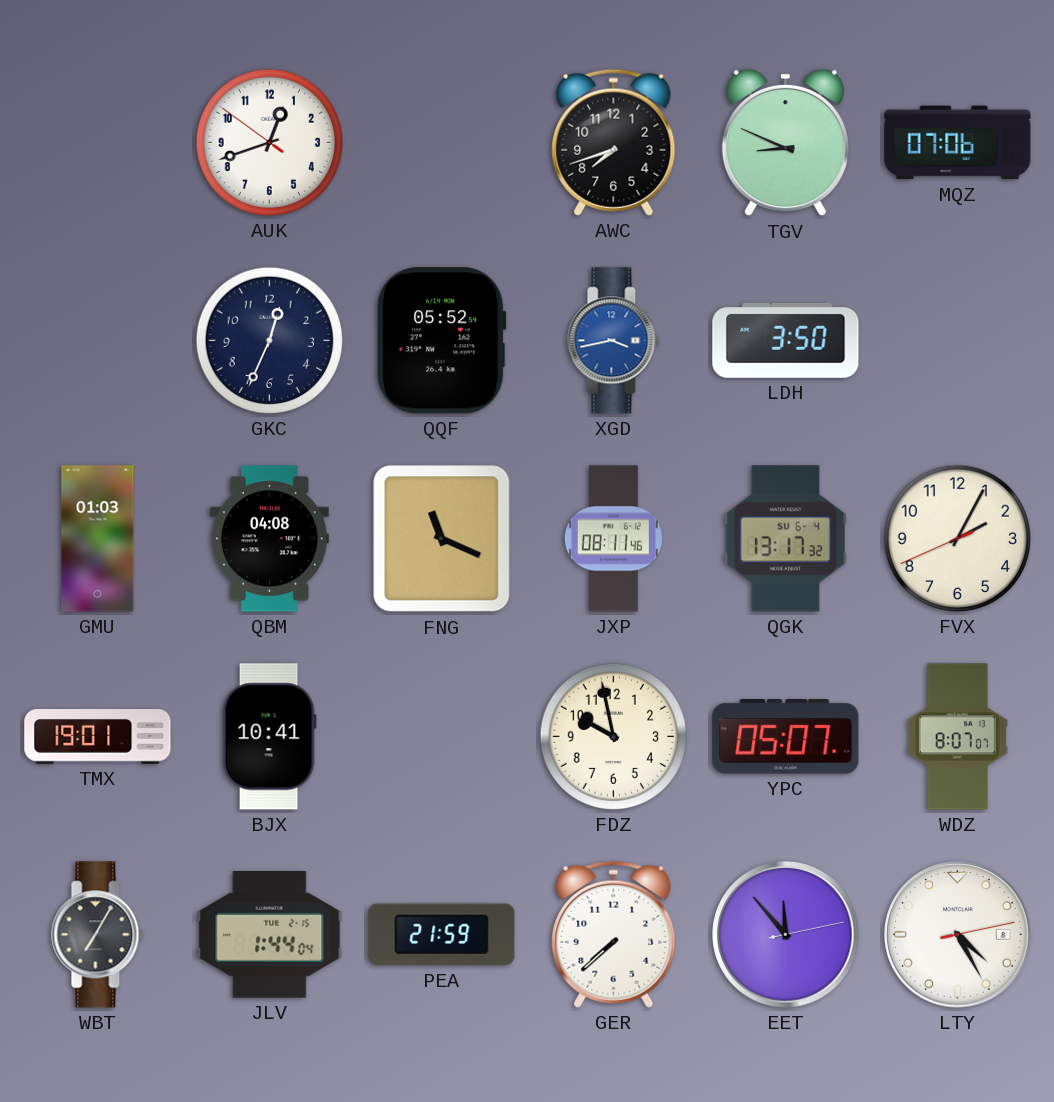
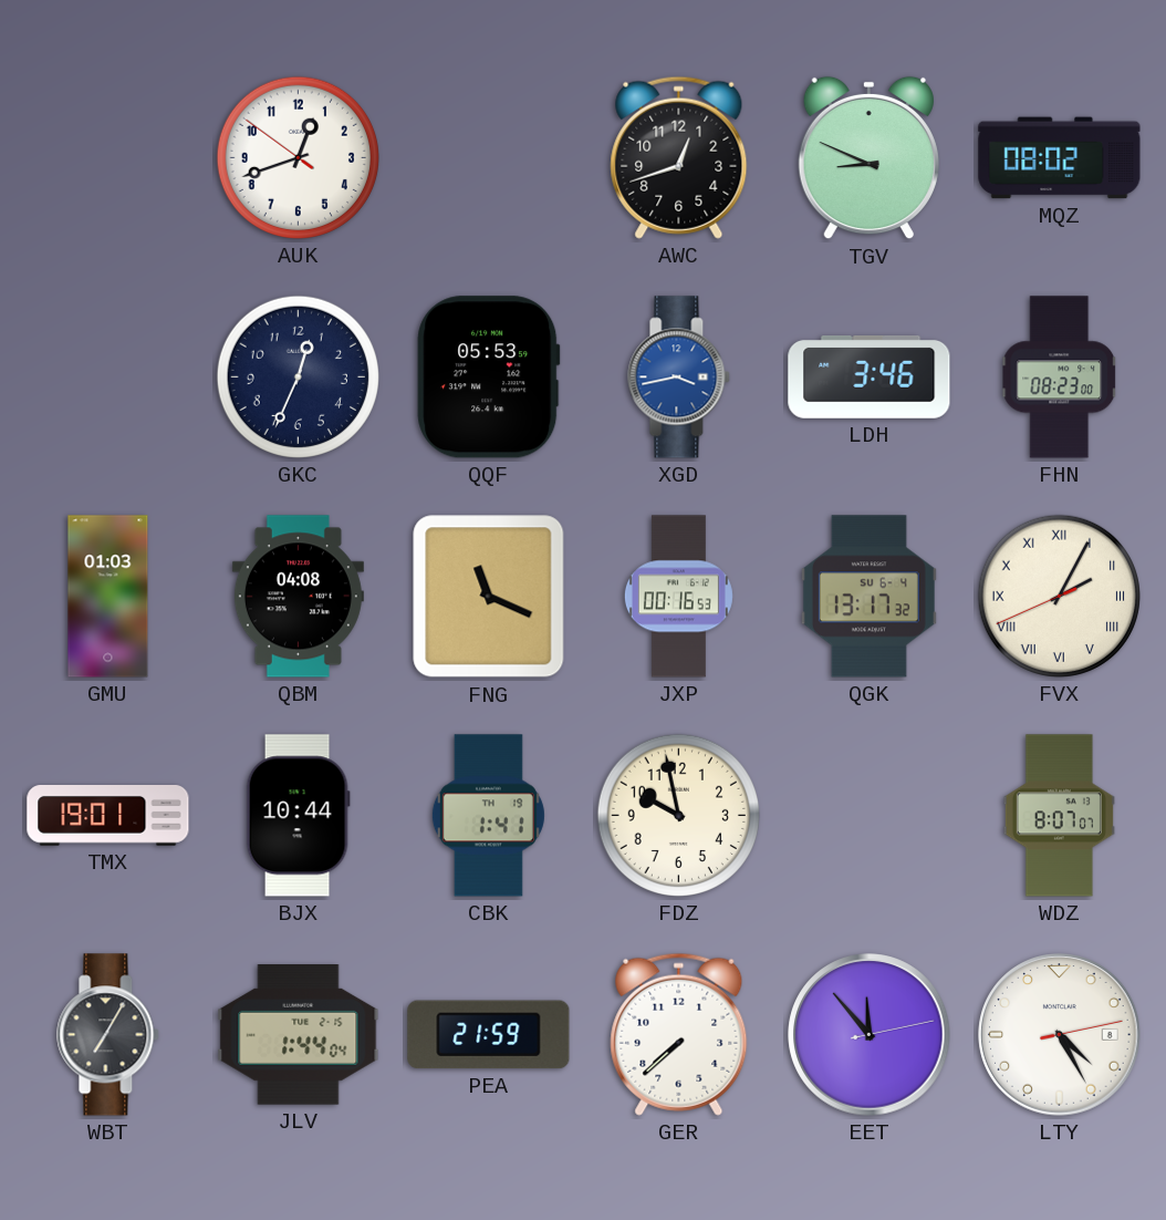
AWC: 7:42 -> 12:42 (679, 157)
MQZ: 07:06 -> 08:02 (1060, 158)
QQF: 05:52 -> 05:53 (489, 378)
LDH: 3:50 -> 3:46 (870, 378)
FHN: none -> 08:23 (1060, 378)
JXP: 08:11 -> 00:16 (678, 597)
FVX numerals: Arabic -> Roman (1059, 596)
BJX: 10:41 -> 10:44 (298, 816)
CBK: none -> 1:41 (488, 816)
YPC: 05:07 -> none (786, 737)
